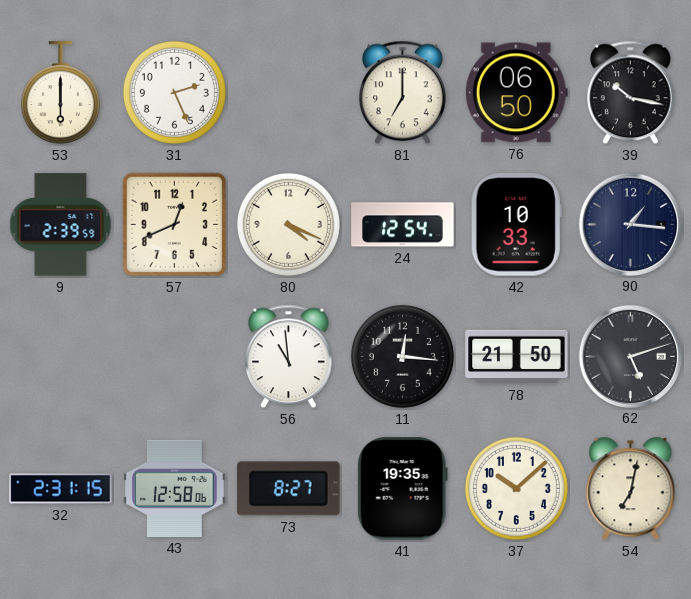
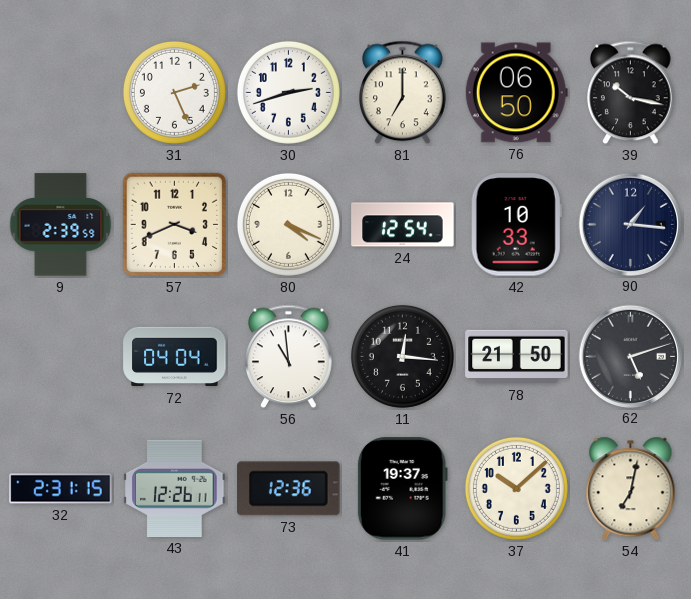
53: 6:00 -> none (60, 93)
30: none -> 2:42 (288, 92)
57: 12:41 -> 3:41 (175, 225)
72: none -> 04:04 (175, 357)
43: 12:58 -> 12:26 (175, 488)
73: 8:27 -> 12:36 (289, 489)
41: 19:35 -> 19:37 (402, 489)
